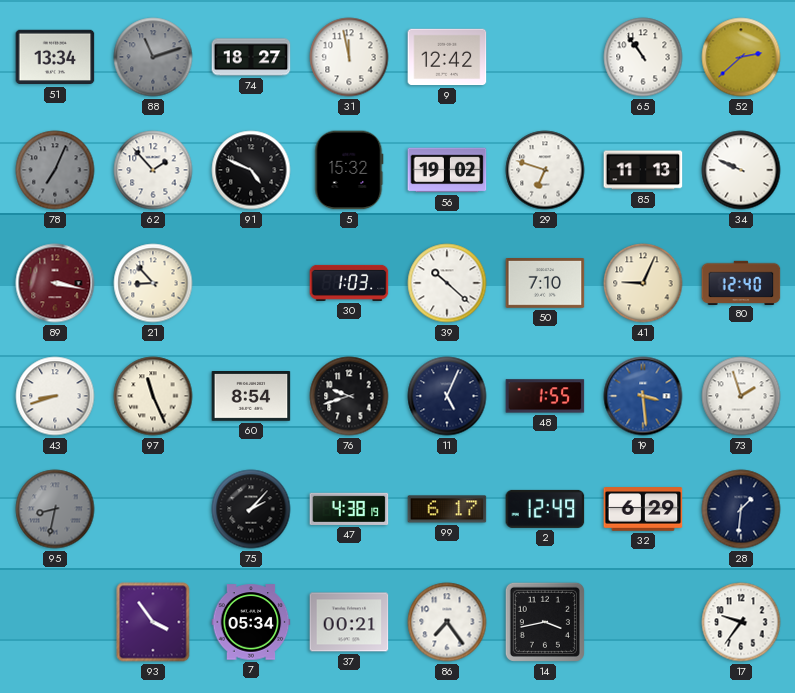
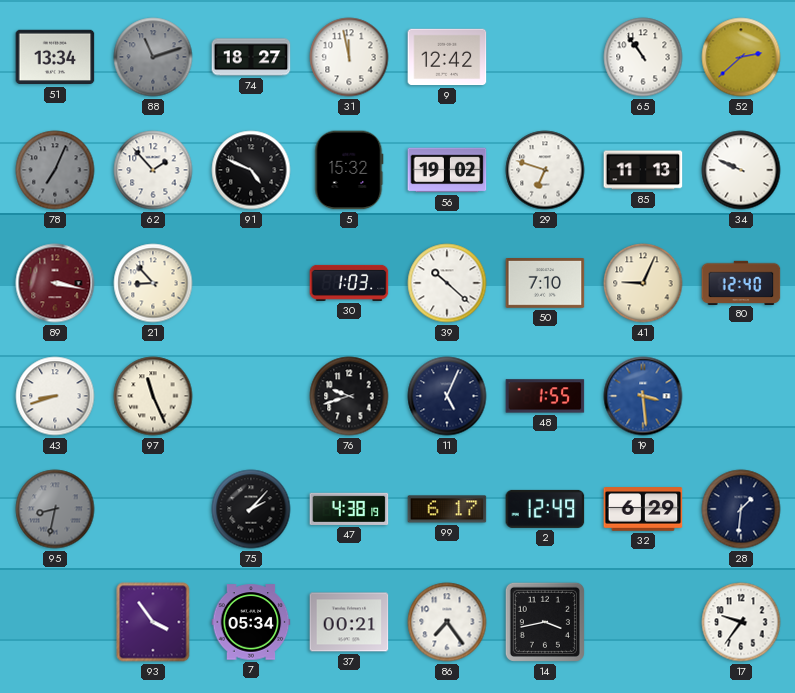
60: 8:54 -> none (251, 397)
73: 1:57 -> none (741, 396)
